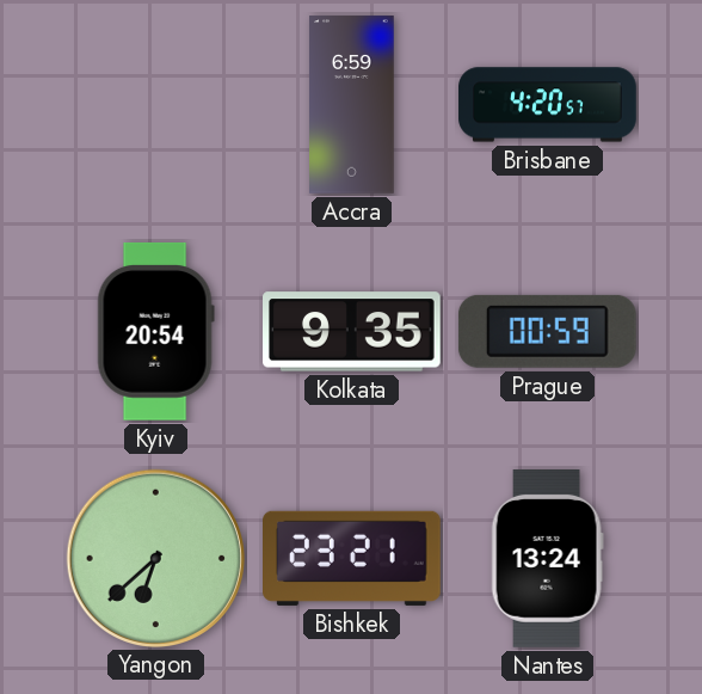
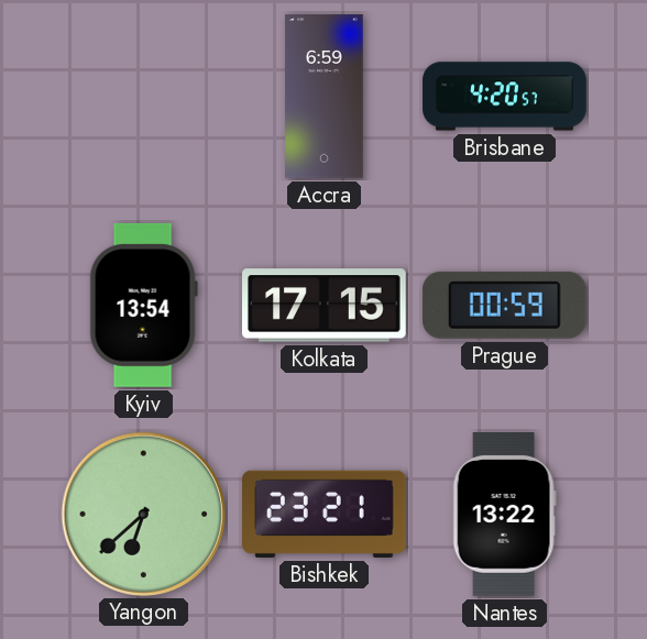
Kyiv: 20:54 -> 13:54 (143, 305)
Kolkata: 9:35 -> 17:15 (325, 306)
Nantes: 13:24 -> 13:22 (504, 515)
